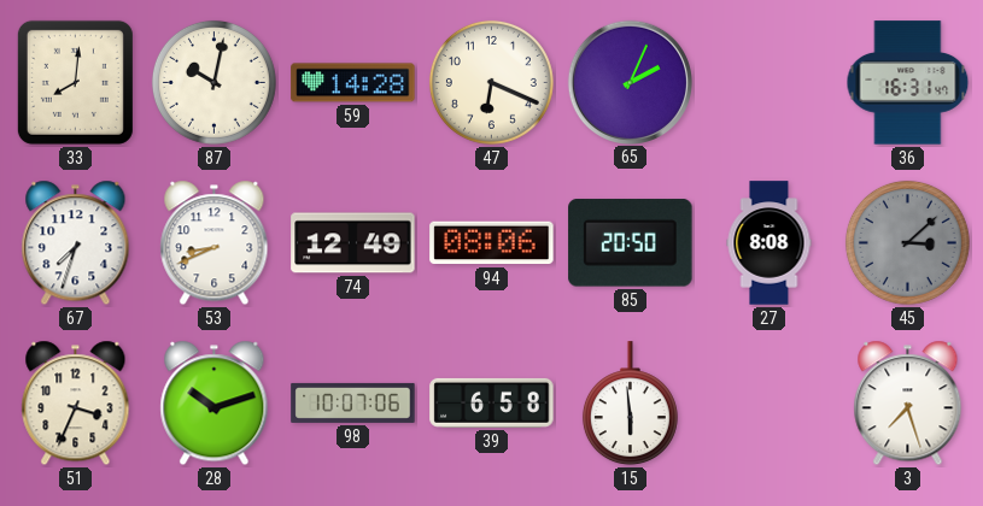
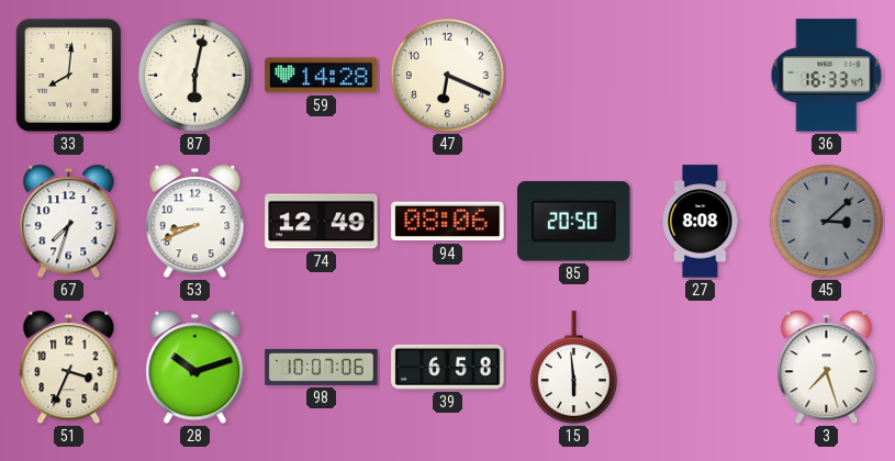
87: 10:02 -> 6:02 (194, 75)
65: 2:04 -> none (630, 82)
36: 16:31 -> 16:33 (827, 76)
